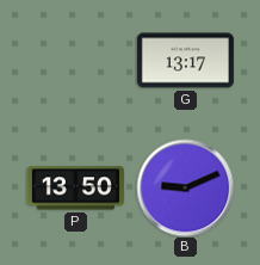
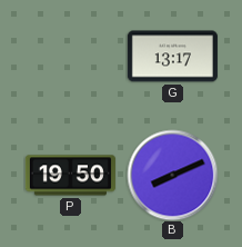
P: 13:50 -> 19:50 (70, 176)
B: 9:11 -> 8:11 (172, 175)
